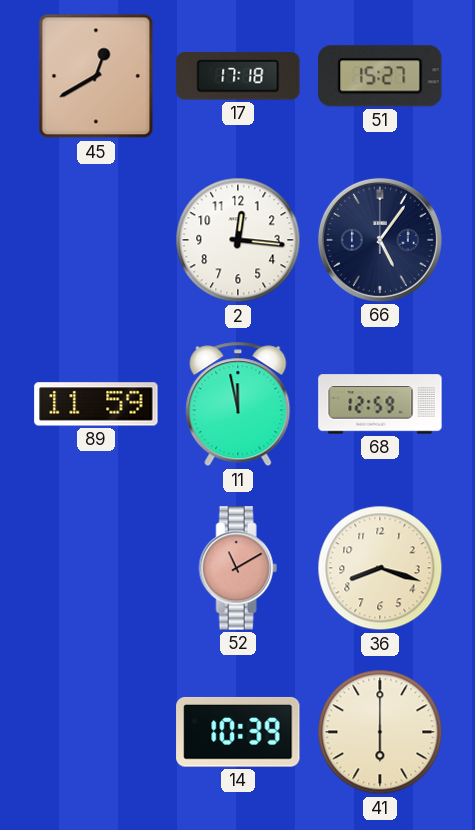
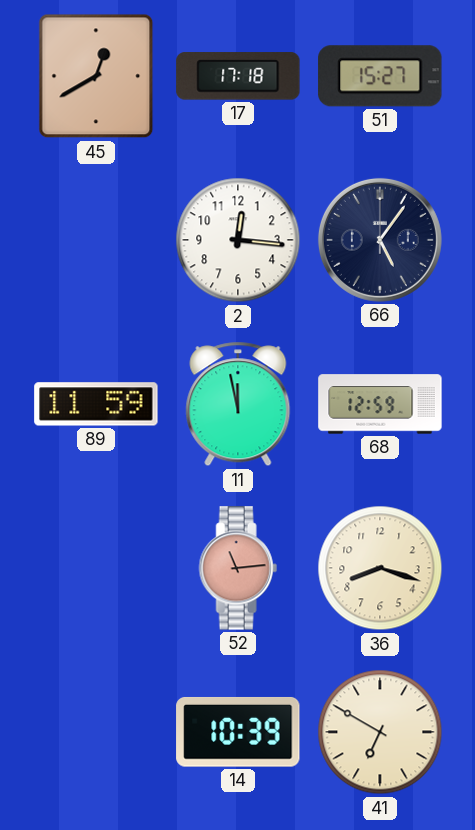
52: 11:10 -> 11:14 (238, 568)
41: 6:00 -> 6:50 (380, 732)
